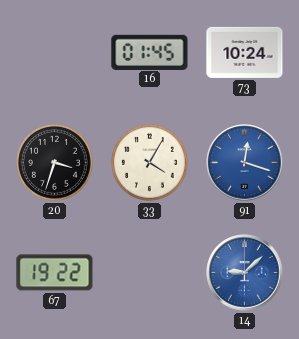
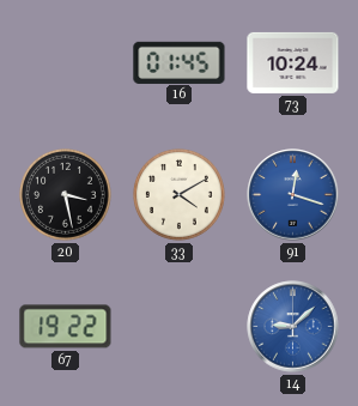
20: 3:33 -> 3:28 (65, 194)
33: 4:05 -> 4:10 (178, 194)
